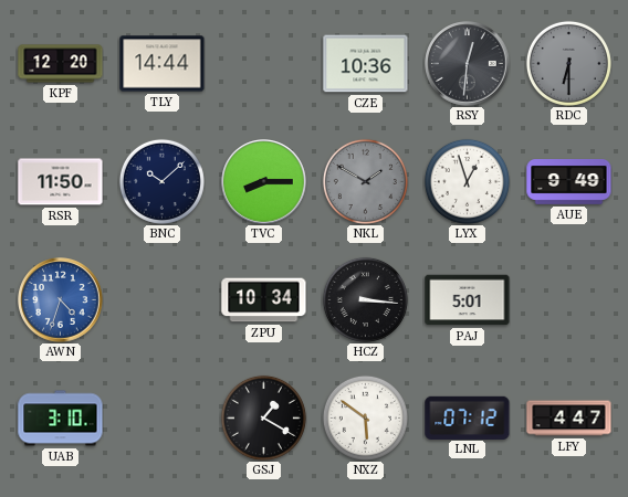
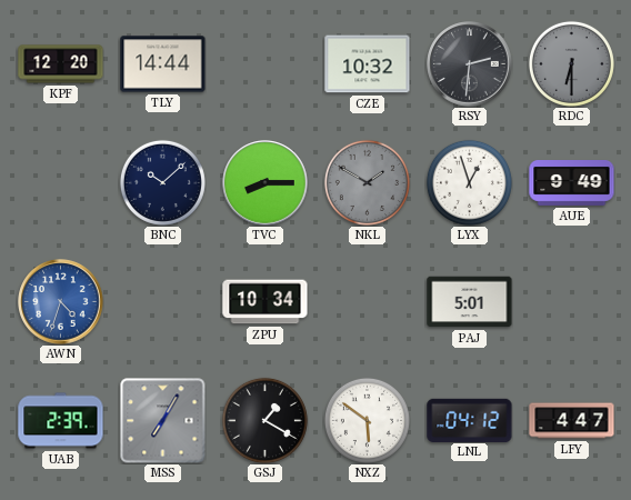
CZE: 10:36 -> 10:32 (368, 64)
RSY: 12:31 -> 2:31 (470, 64)
RSR: 11:50 -> none (61, 182)
HCZ: 3:16 -> none (365, 299)
UAB: 3:10 -> 2:39 (61, 421)
MSS: none -> 7:05 (163, 421)
LNL: 07:12 -> 04:12 (470, 420)
